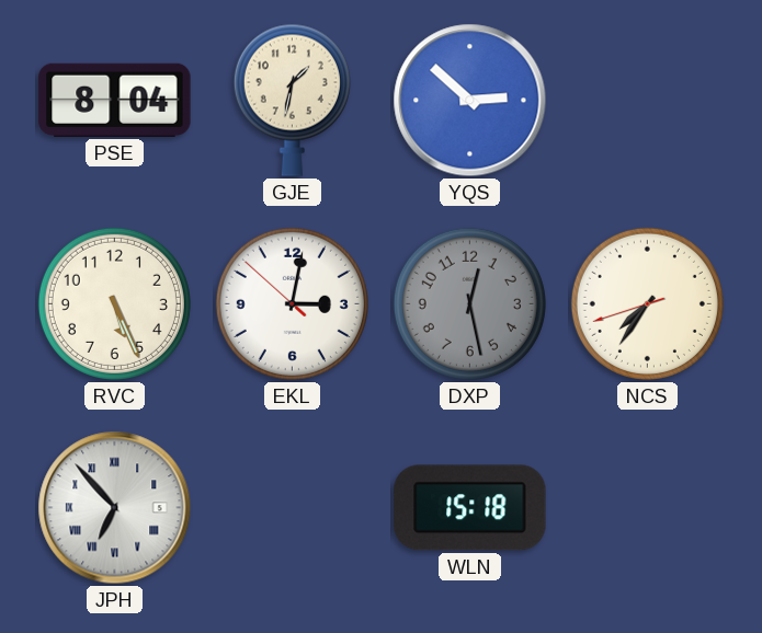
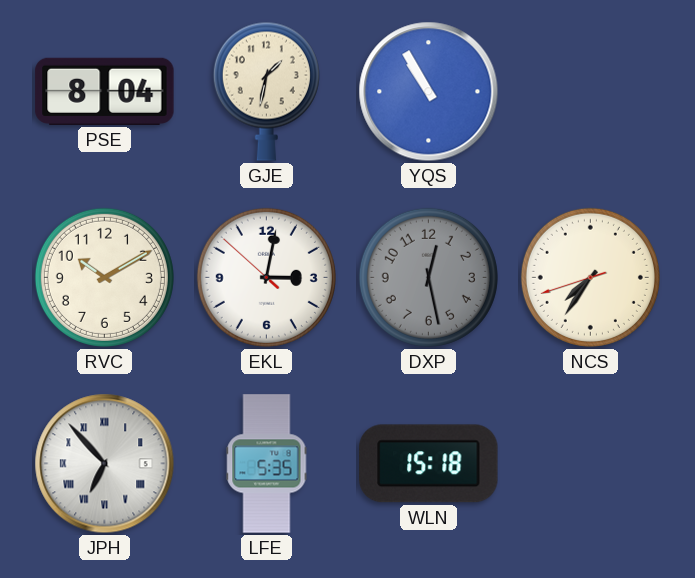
YQS: 2:52 -> 10:55 (429, 92)
RVC: 5:26 -> 10:10 (104, 277)
LFE: none -> 5:35 (267, 464)
